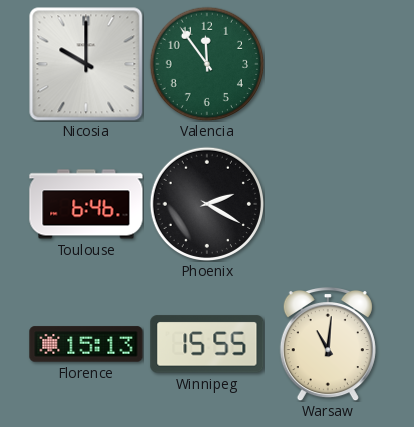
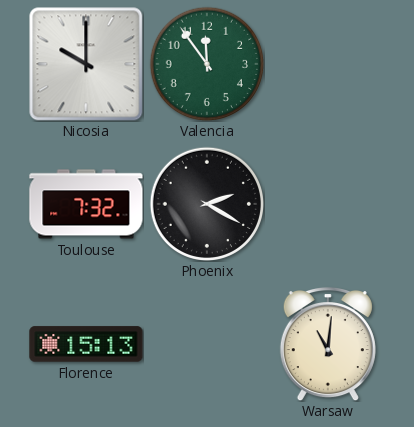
Toulouse: 6:46 -> 7:32 (86, 204)
Winnipeg: 15:55 -> none (207, 344)
